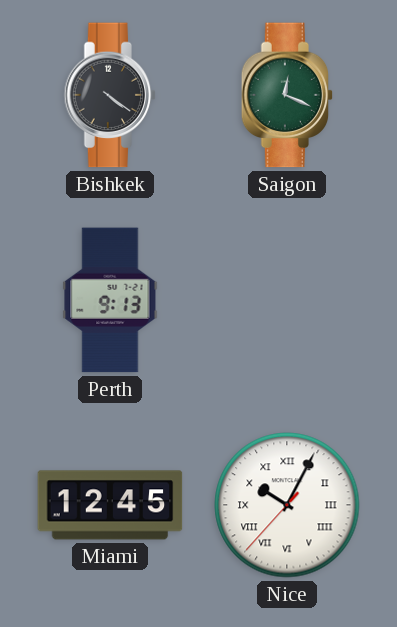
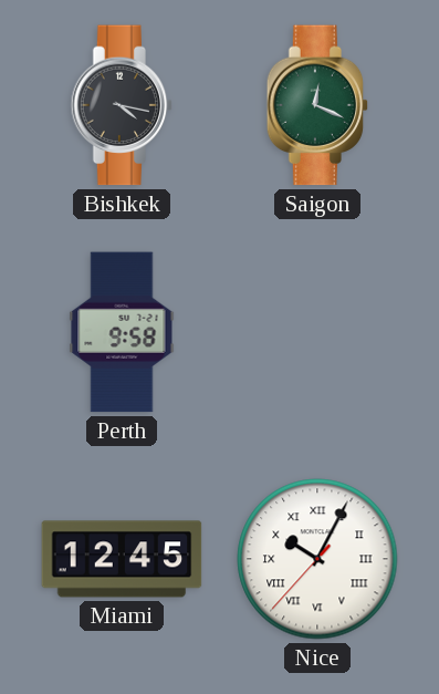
Bishkek: 4:21 -> 4:17 (122, 105)
Perth: 9:13 -> 9:58 (122, 332)
